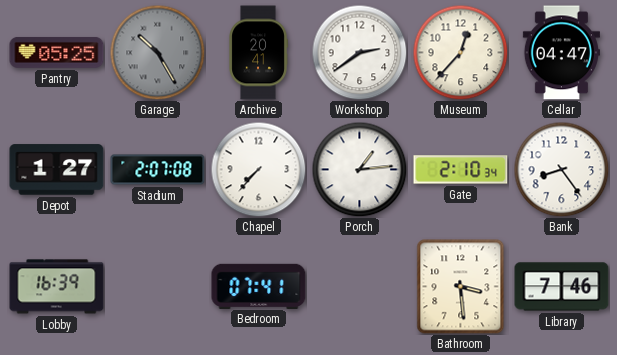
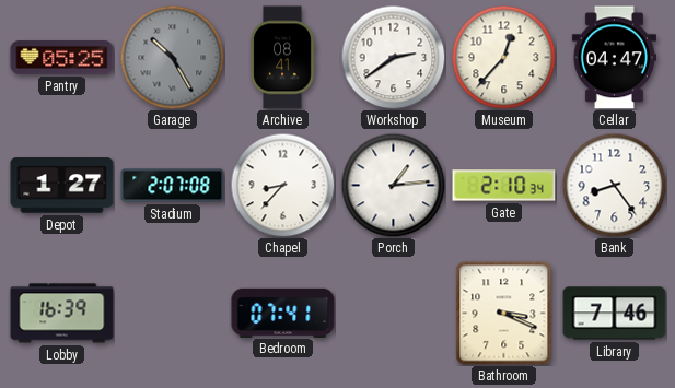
Archive: 20:41 -> 08:41 (282, 58)
Chapel: 7:37 -> 8:37 (282, 185)
Bathroom: 3:29 -> 3:19 (504, 314)
